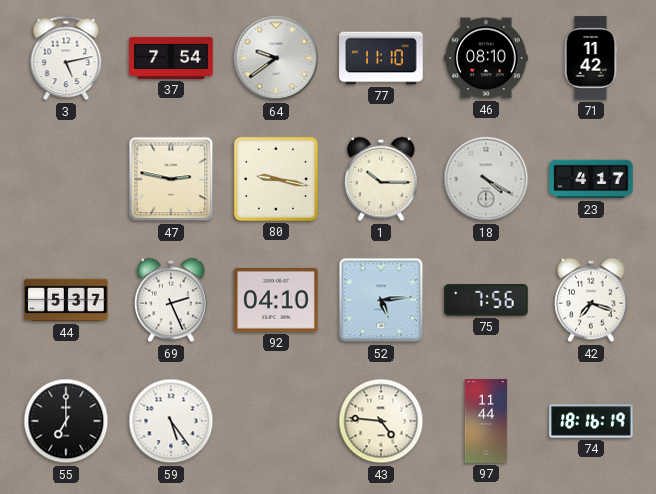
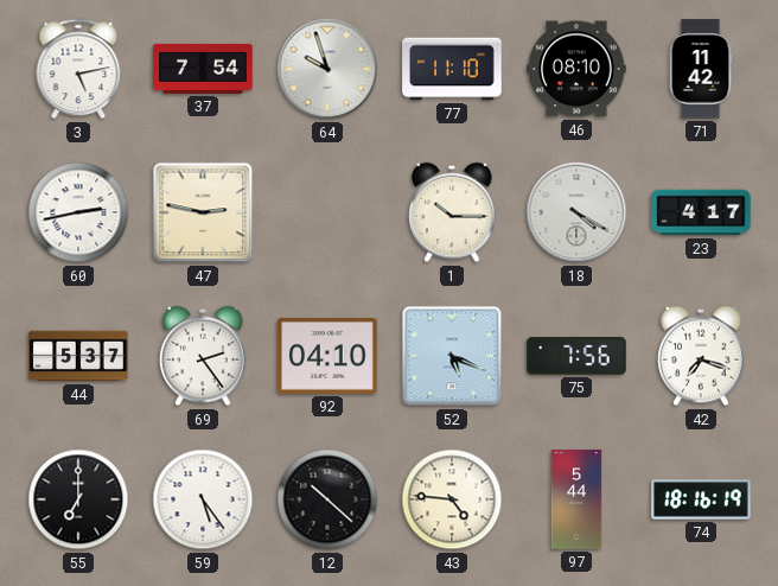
64: 9:39 -> 9:57 (327, 69)
60: none -> 2:43 (78, 212)
80: 9:17 -> none (276, 179)
69: 2:26 -> 2:24 (203, 356)
52: 5:14 -> 5:19 (452, 356)
12: none -> 10:22 (327, 499)
97: 11:44 -> 5:44 (576, 499)
